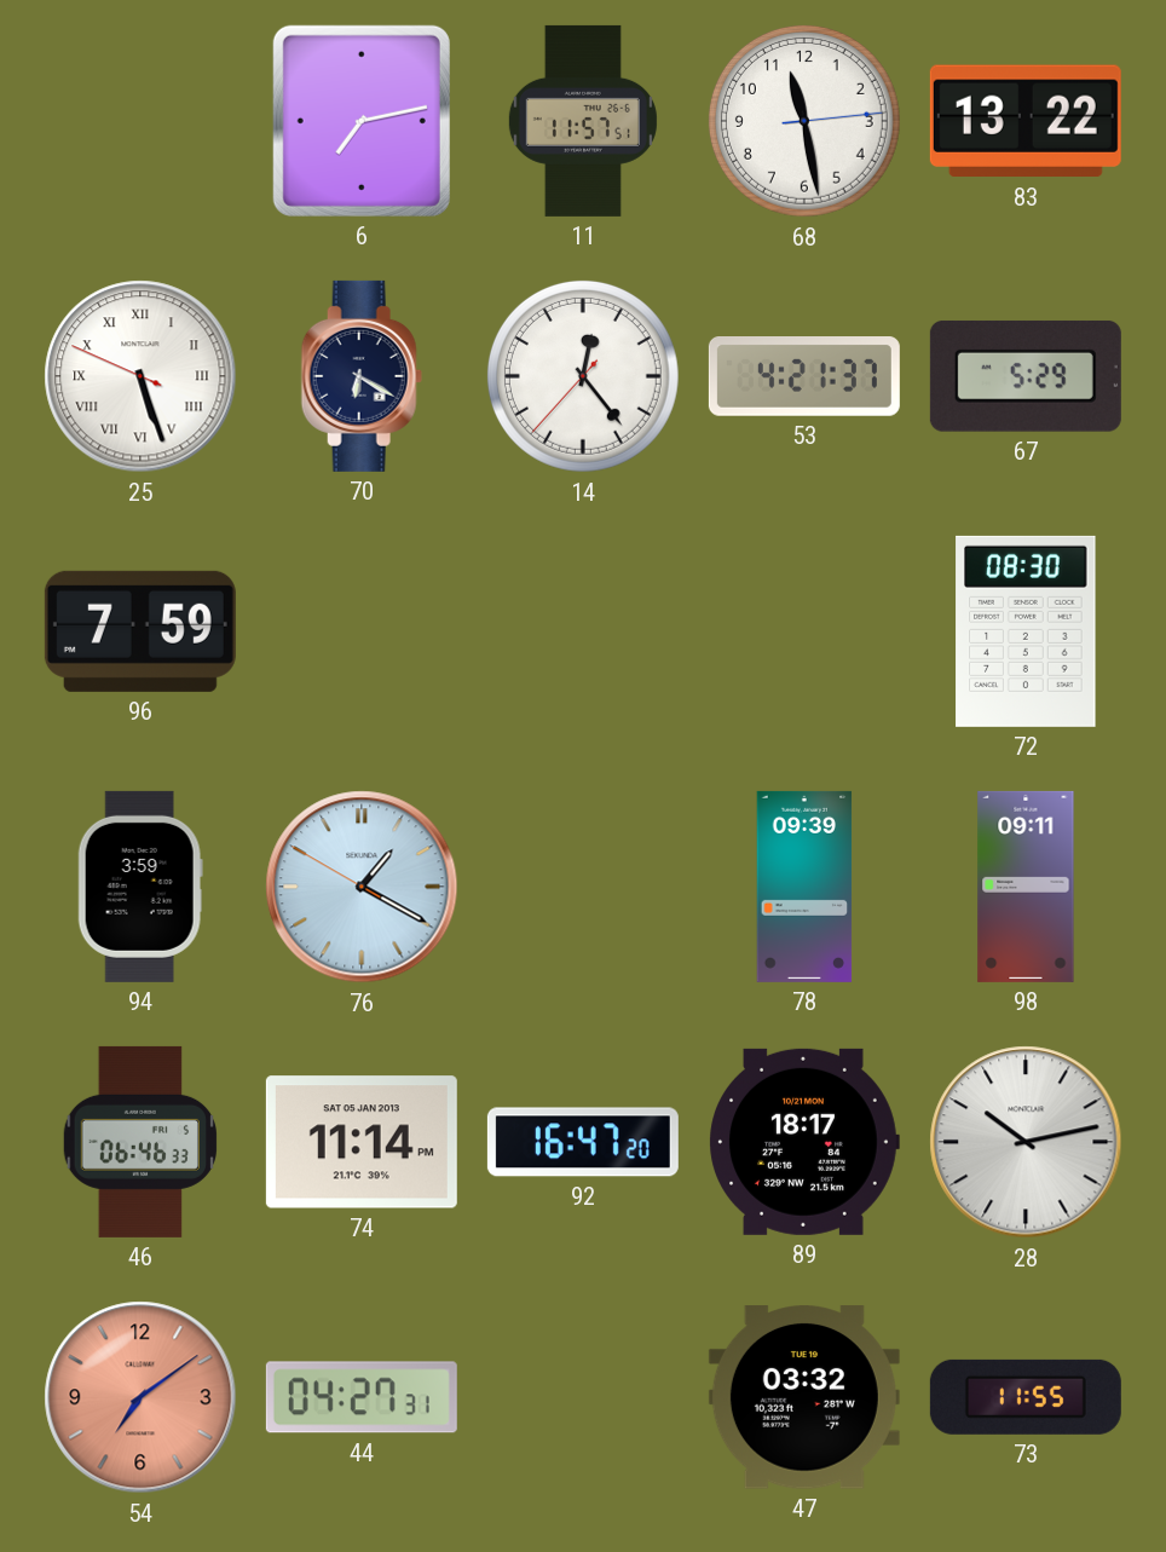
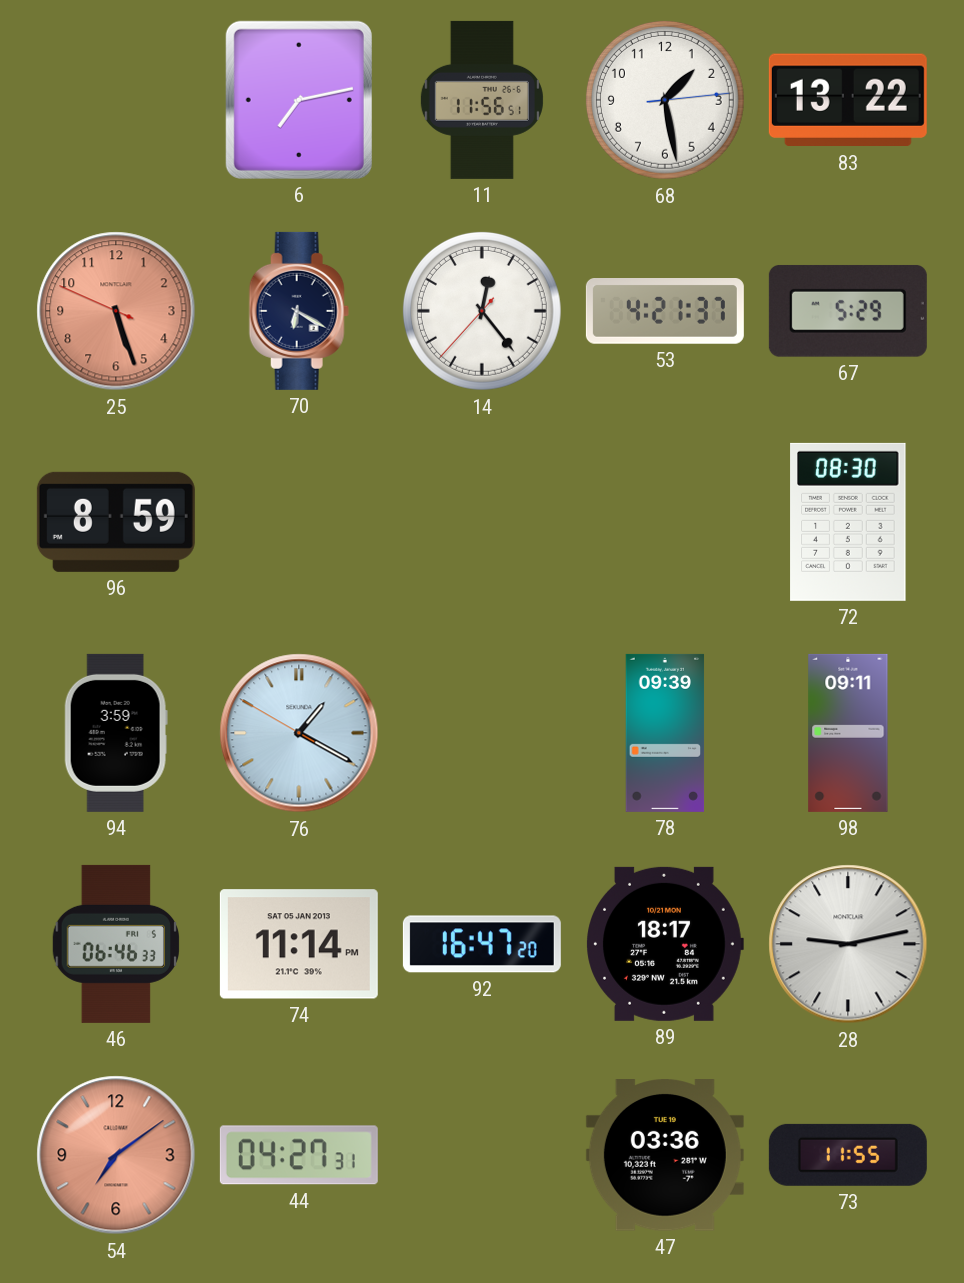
11: 11:57 -> 11:56 (482, 100)
68: 11:28 -> 1:28 (665, 100)
25 dial: white -> salmon (116, 311)
25 numerals: Roman -> Arabic (116, 311)
96: 7:59 -> 8:59 (116, 522)
28: 10:13 -> 9:13 (848, 944)
47: 03:32 -> 03:36 (665, 1155)
